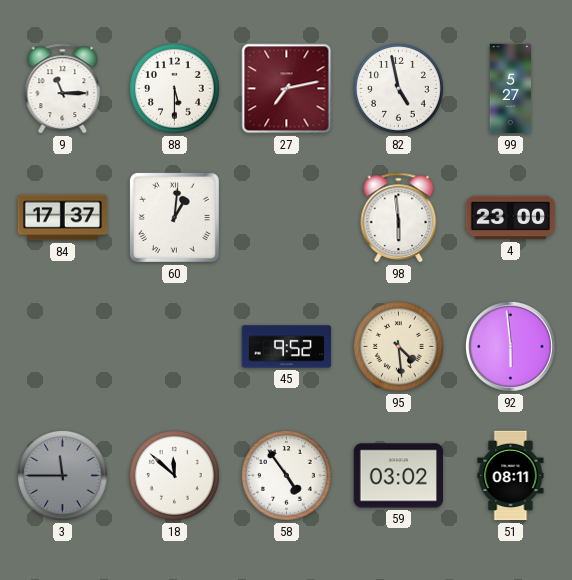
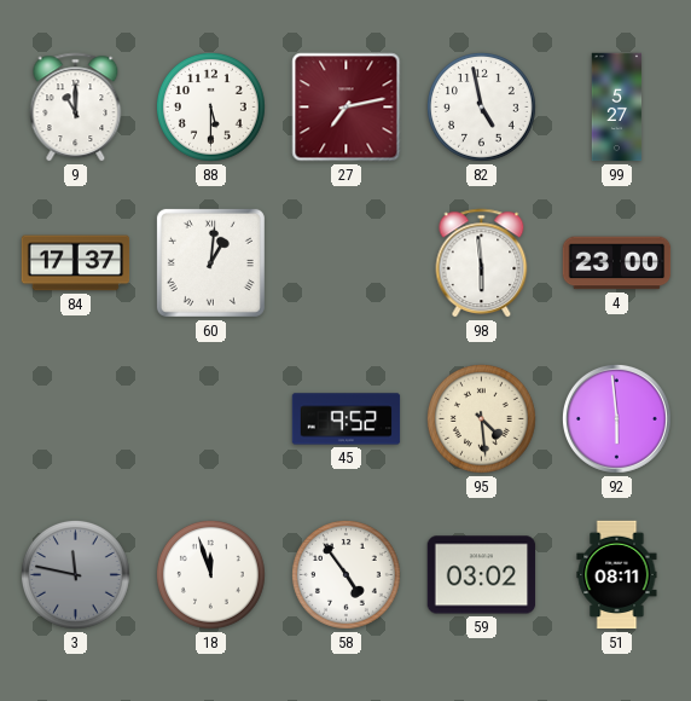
9: 11:15 -> 11:00 (76, 108)
3: 11:45 -> 11:47 (76, 575)
18: 11:52 -> 11:57 (211, 575)
